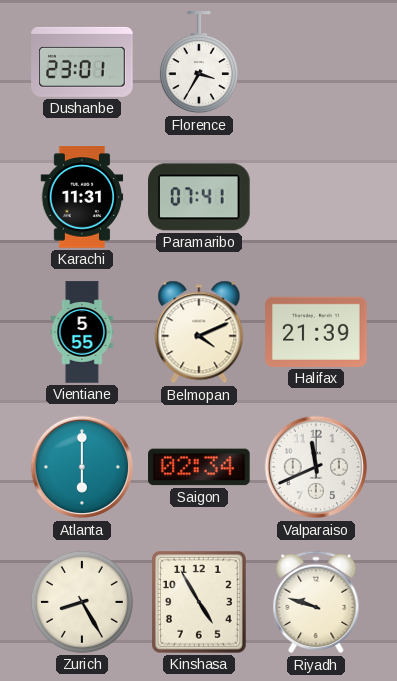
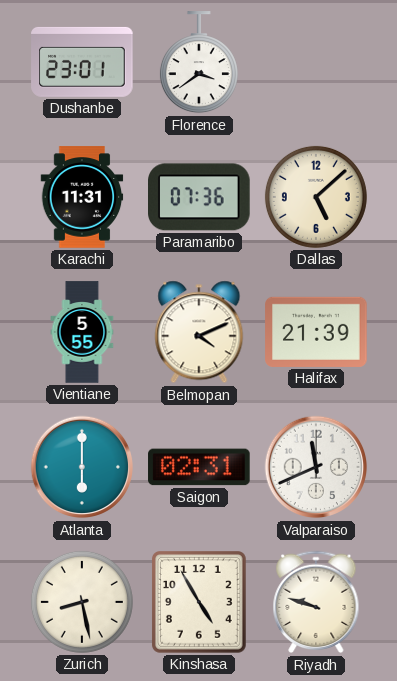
Florence: 3:35 -> 3:39 (199, 63)
Paramaribo: 07:41 -> 07:36 (199, 197)
Dallas: none -> 5:08 (316, 197)
Saigon: 02:34 -> 02:31 (199, 467)
Zurich: 8:25 -> 8:28 (82, 602)
